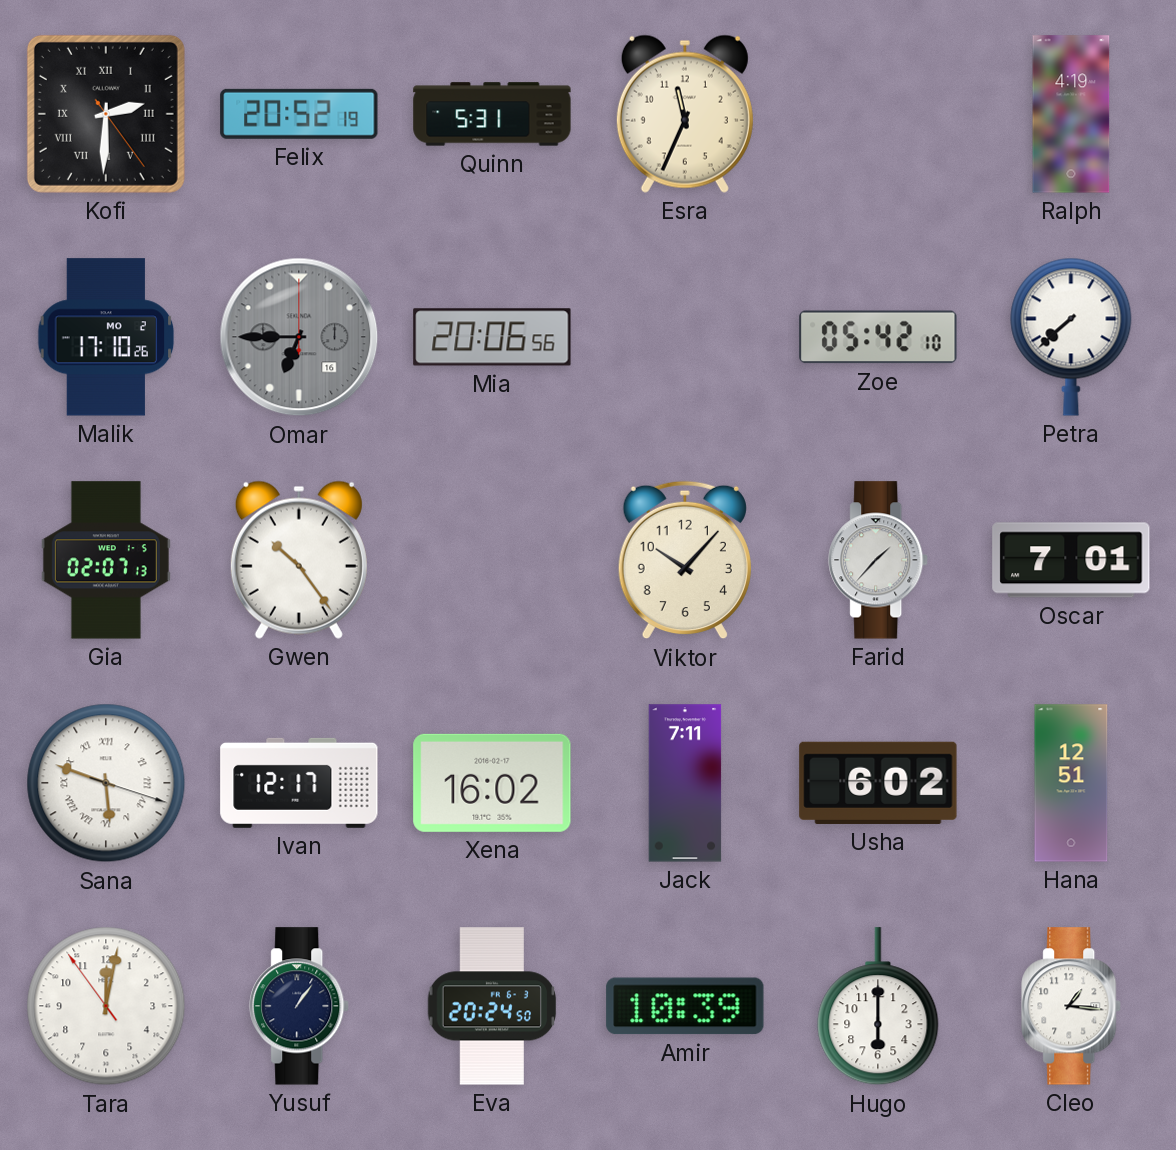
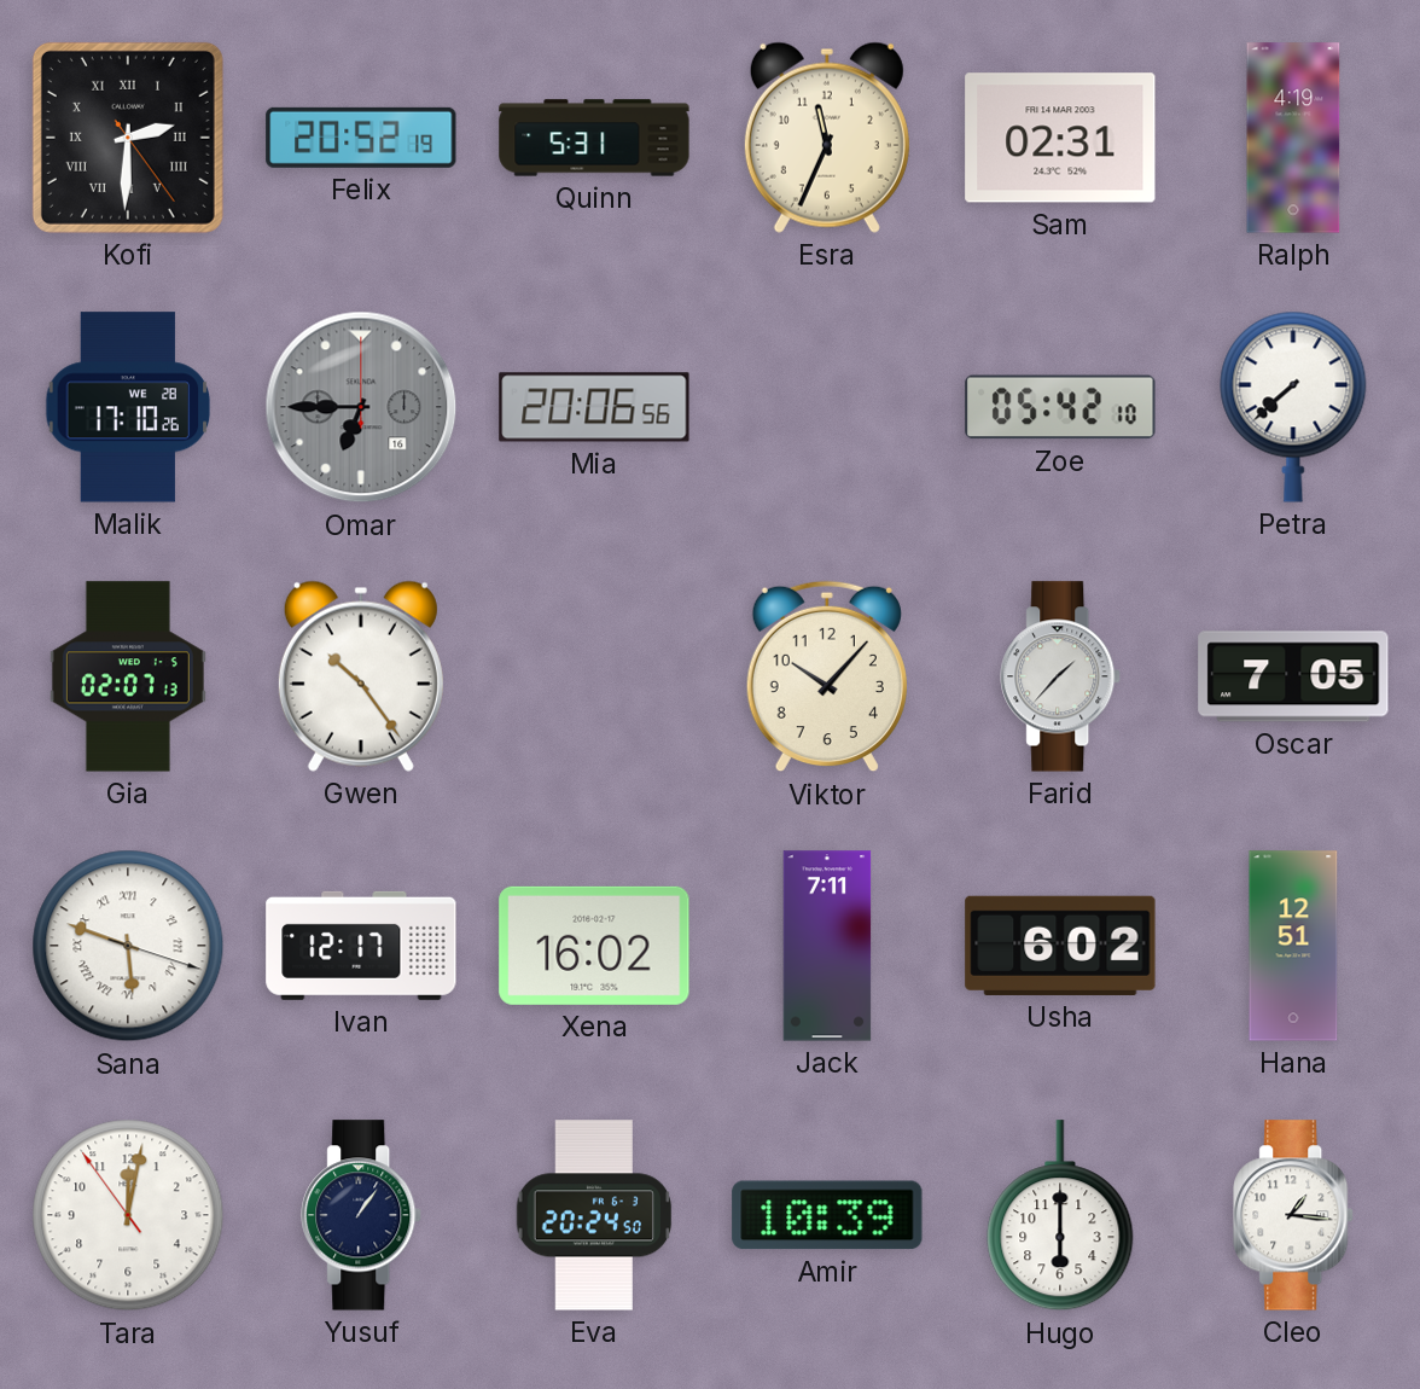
Sam: none -> 02:31 (1060, 138)
Malik date: MO 2 -> WE 28 (128, 407)
Oscar: 7:01 -> 7:05 (1293, 676)
